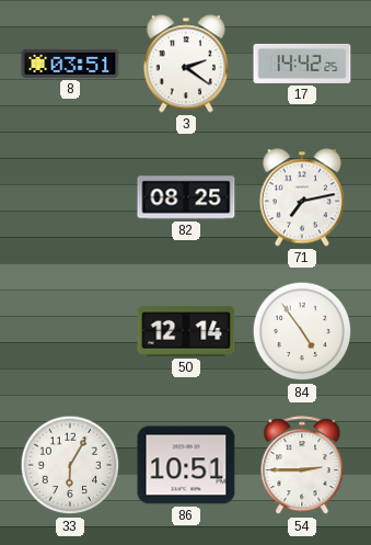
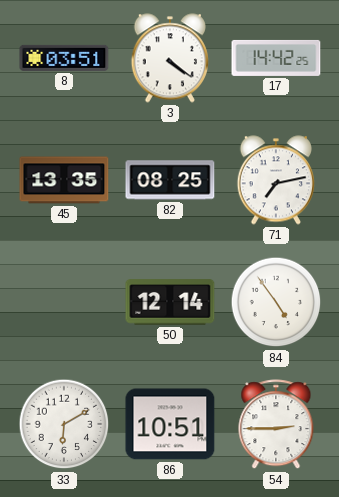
3: 2:21 -> 4:21 (169, 58)
45: none -> 13:35 (64, 180)
33: 6:05 -> 6:10 (64, 424)
